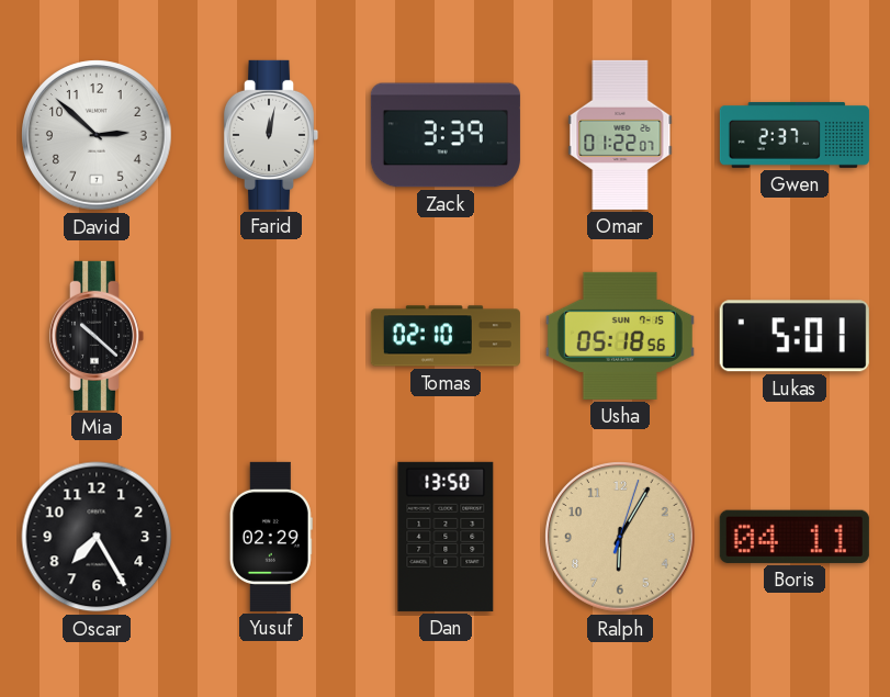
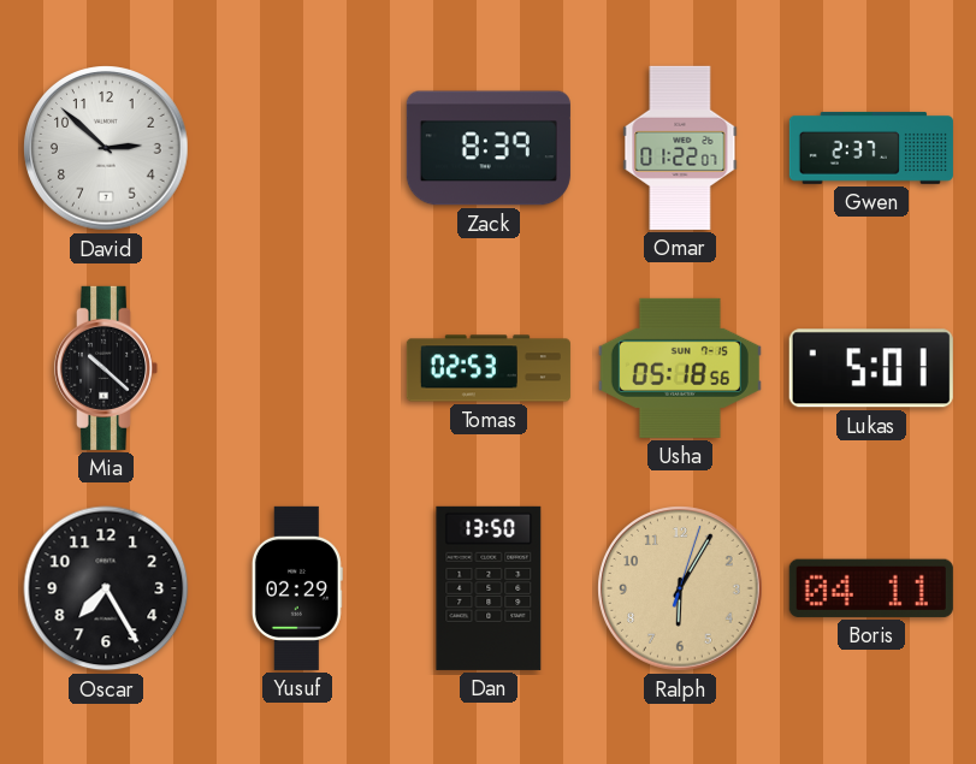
Farid: 12:02 -> none (271, 135)
Zack: 3:39 -> 8:39 (489, 148)
Tomas: 02:10 -> 02:53 (489, 368)
